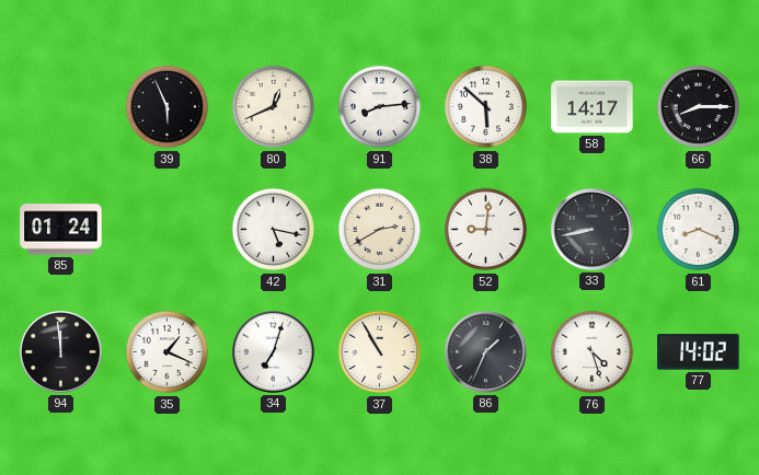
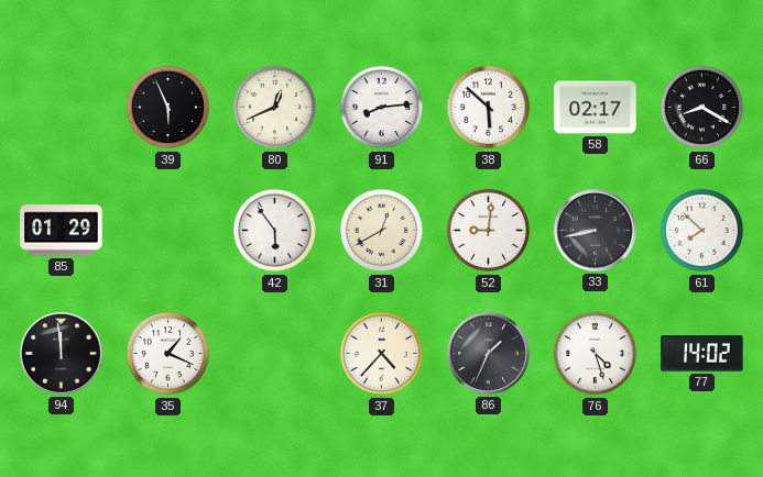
58: 14:17 -> 02:17 (596, 108)
66: 8:15 -> 8:20 (702, 108)
85: 01:24 -> 01:29 (62, 231)
42: 5:17 -> 5:54 (275, 231)
31: 2:40 -> 12:40 (382, 231)
61: 8:19 -> 7:52 (702, 231)
34: 7:03 -> none (273, 351)
37: 10:55 -> 4:37 (382, 354)
